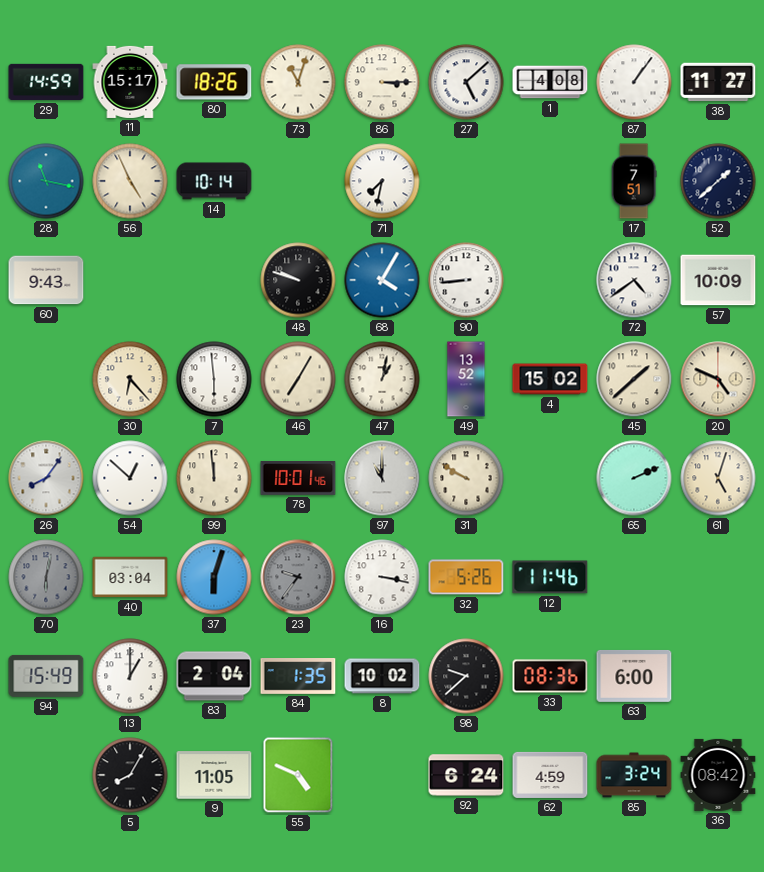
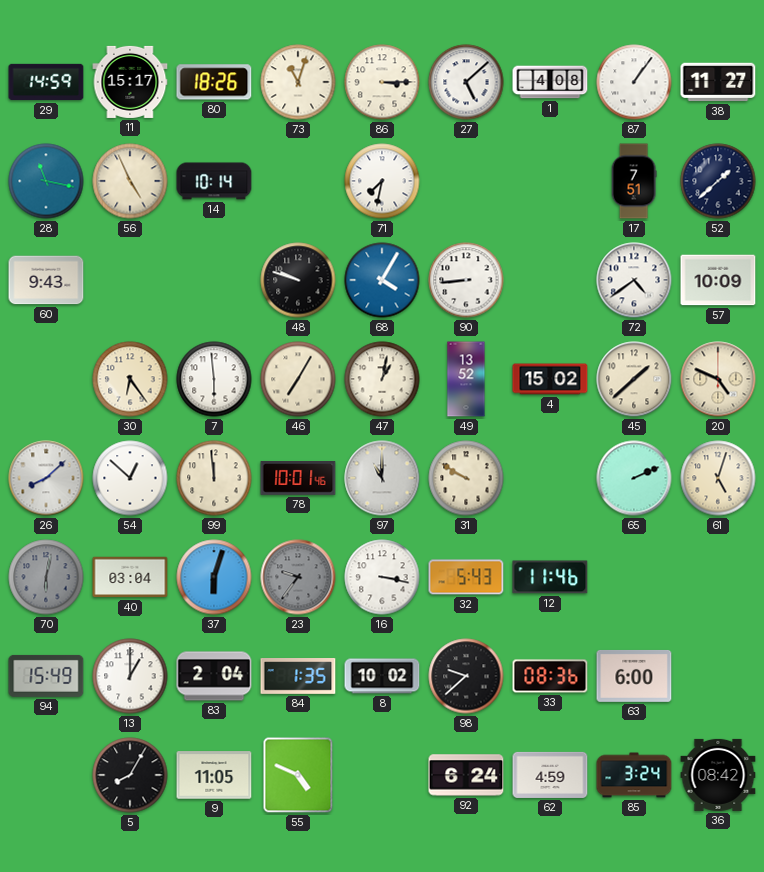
30: 6:23 -> 6:24 (130, 379)
26: 8:06 -> 8:08 (46, 478)
32: 5:26 -> 5:43 (466, 577)
